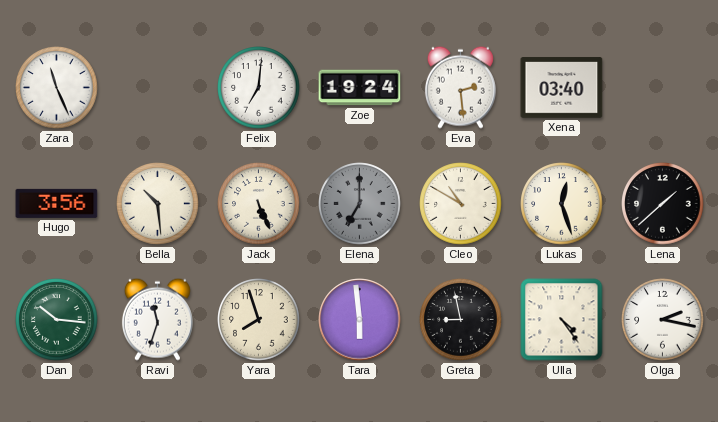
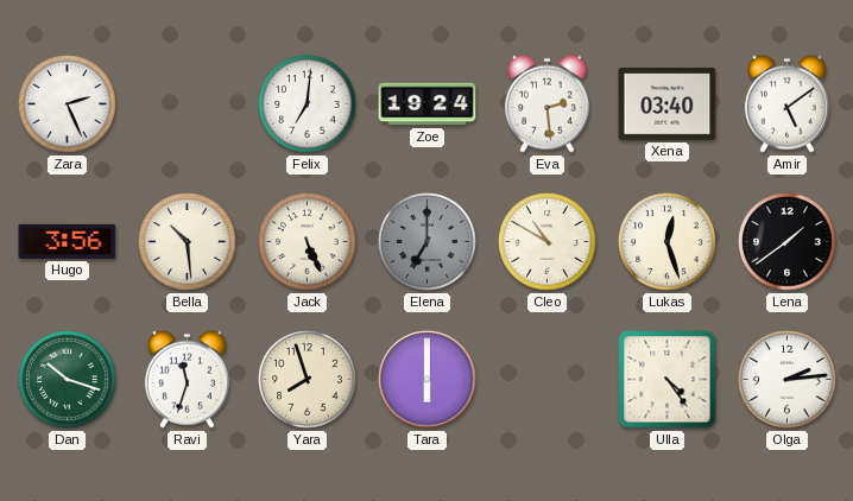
Zara: 11:26 -> 2:26 (68, 104)
Amir: none -> 5:09 (786, 103)
Lena: 1:38 -> 1:39 (788, 242)
Dan: 10:16 -> 10:18 (68, 380)
Tara: 5:59 -> 6:00 (428, 380)
Greta: 8:58 -> none (461, 320)
Olga: 2:17 -> 2:14 (788, 380)
